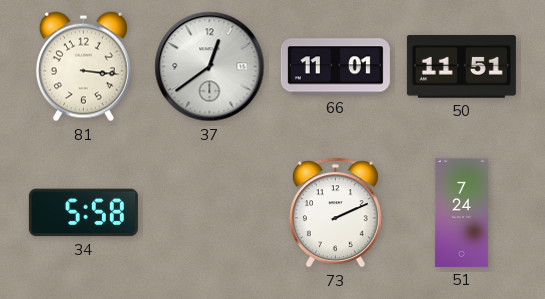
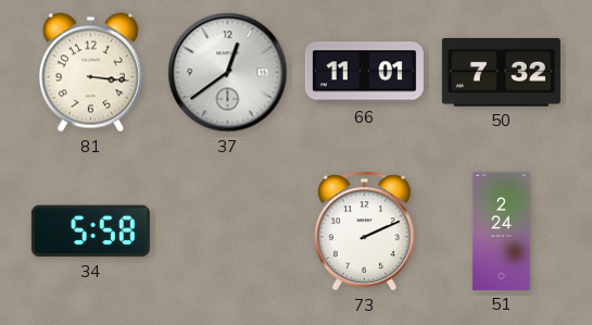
50: 11:51 -> 7:32 (501, 73)
51: 7:24 -> 2:24 (501, 230)
